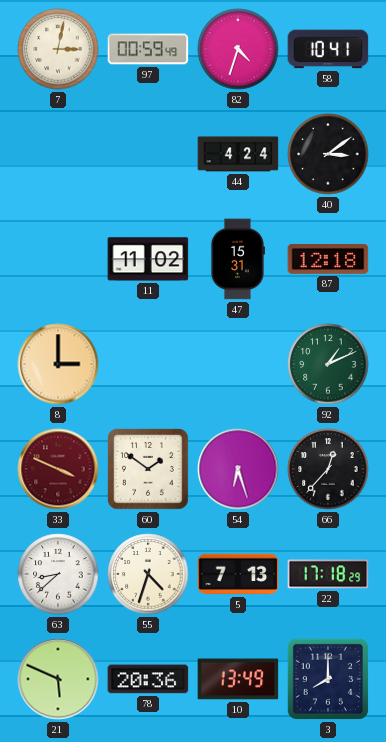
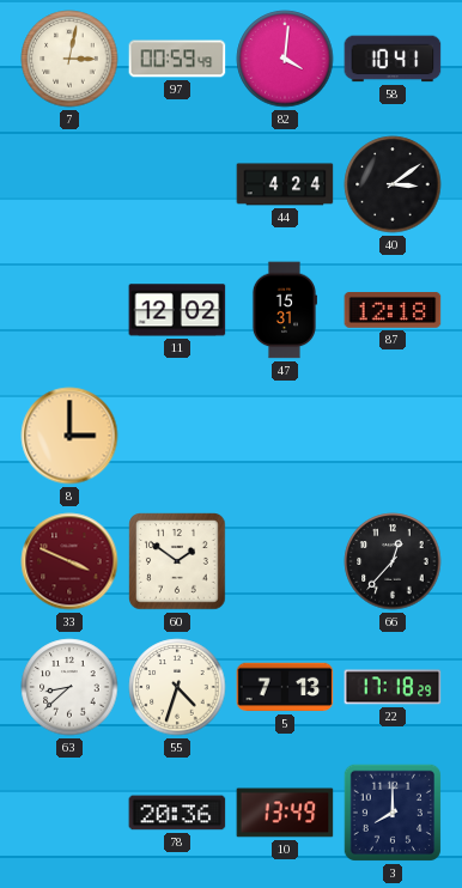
82: 4:33 -> 4:01 (285, 59)
11: 11:02 -> 12:02 (177, 310)
92: 1:11 -> none (328, 364)
54: 6:27 -> none (238, 469)
21: 5:49 -> none (58, 679)
